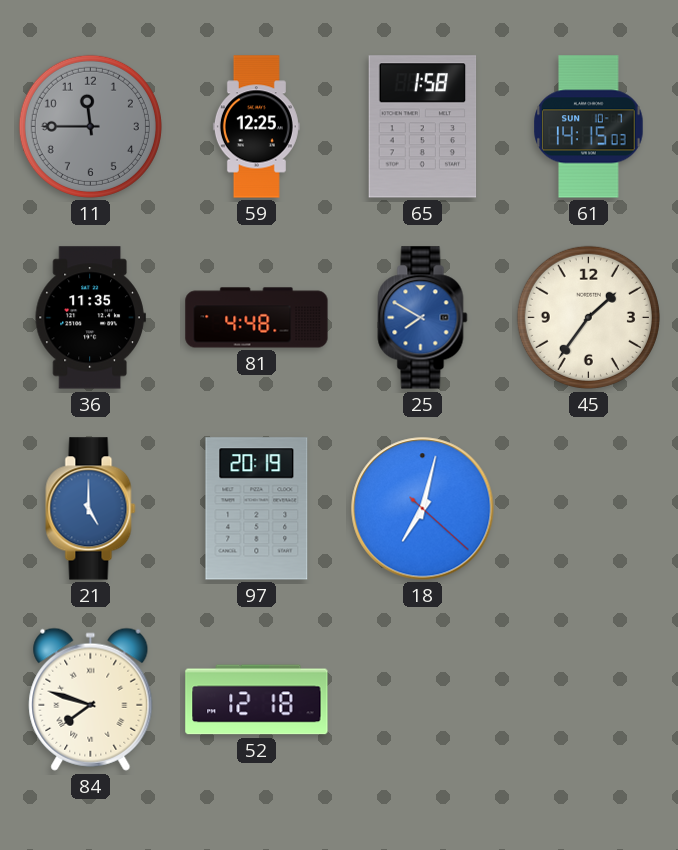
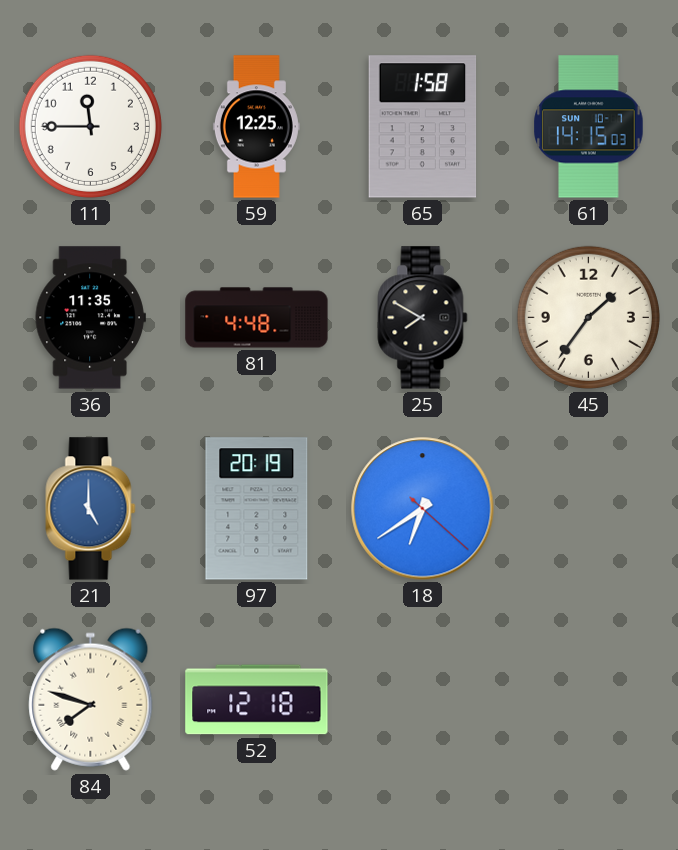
11 dial: grey -> white (90, 126)
25 dial: blue -> black (423, 318)
18: 7:02 -> 6:39 (423, 509)
